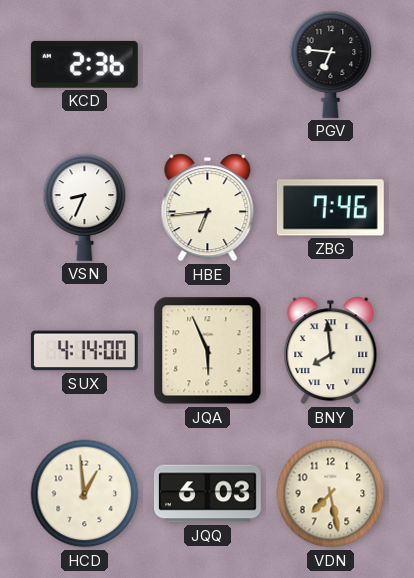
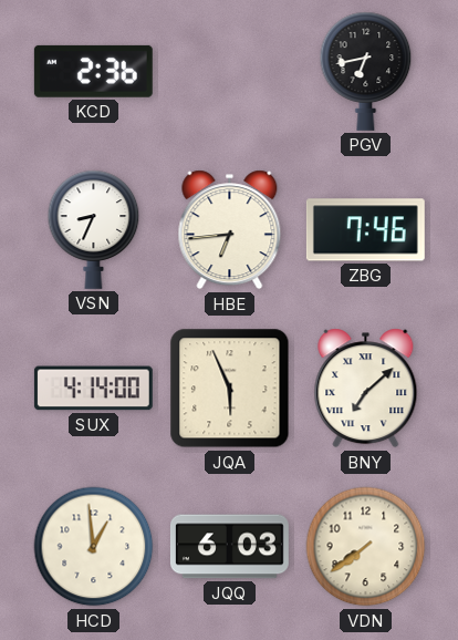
PGV: 6:46 -> 6:43 (366, 71)
BNY: 7:59 -> 7:08 (366, 389)
VDN: 7:28 -> 7:39 (366, 547)
